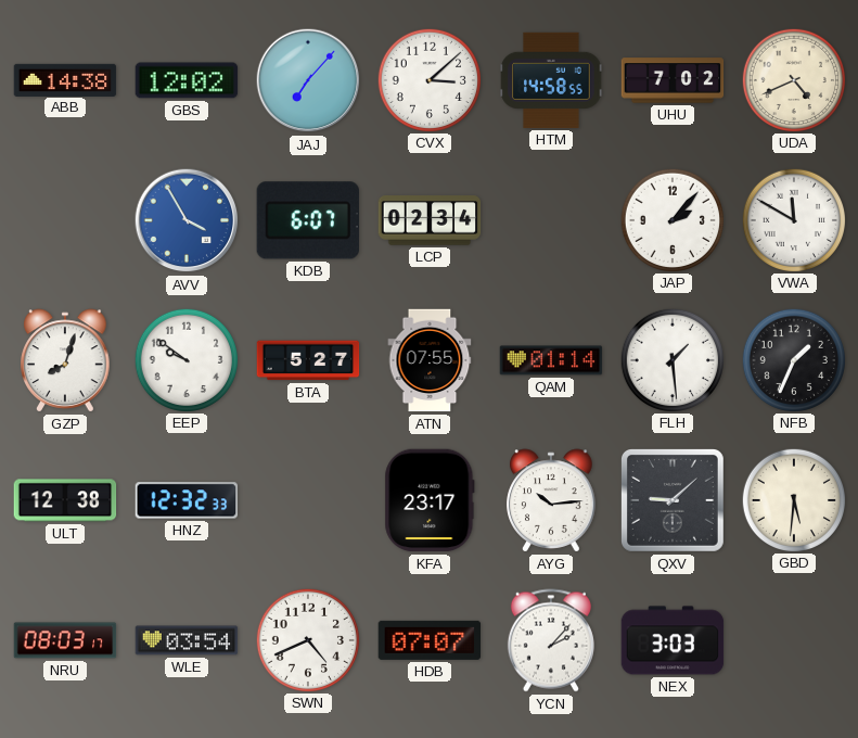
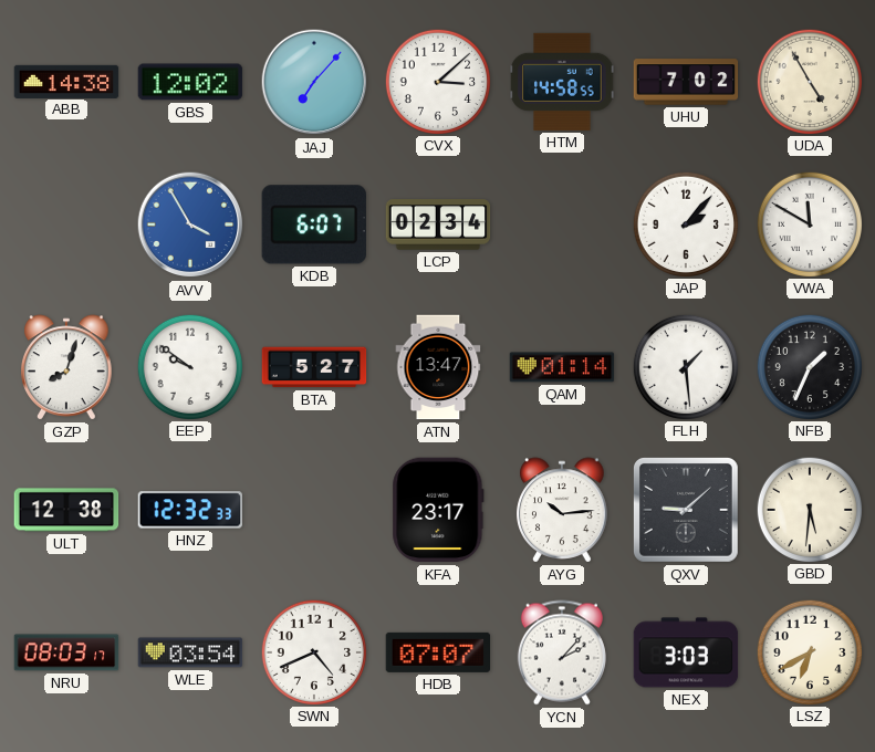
UDA: 4:41 -> 4:55 (809, 81)
ATN: 07:55 -> 13:47 (438, 367)
LSZ: none -> 6:40 (809, 651)
